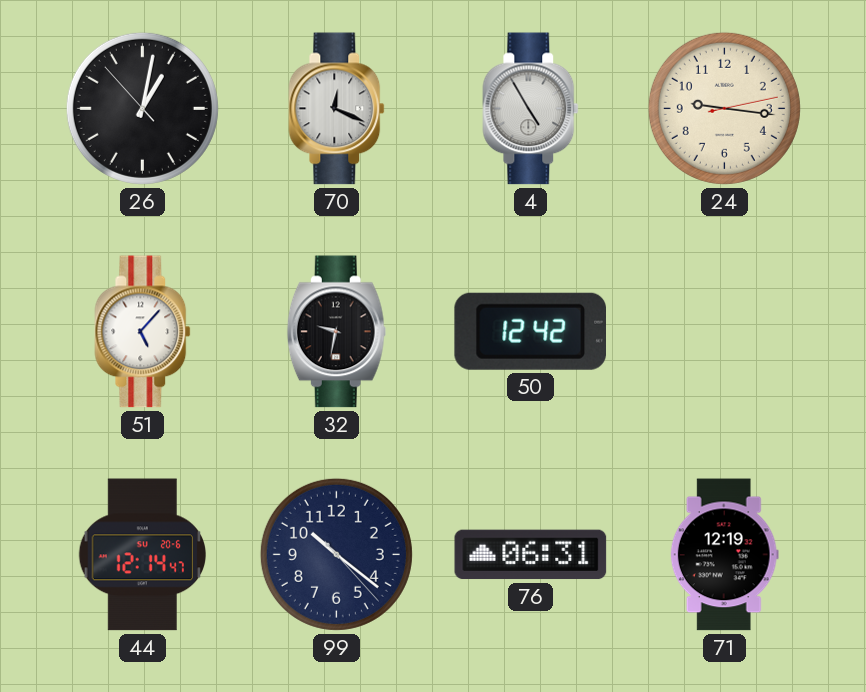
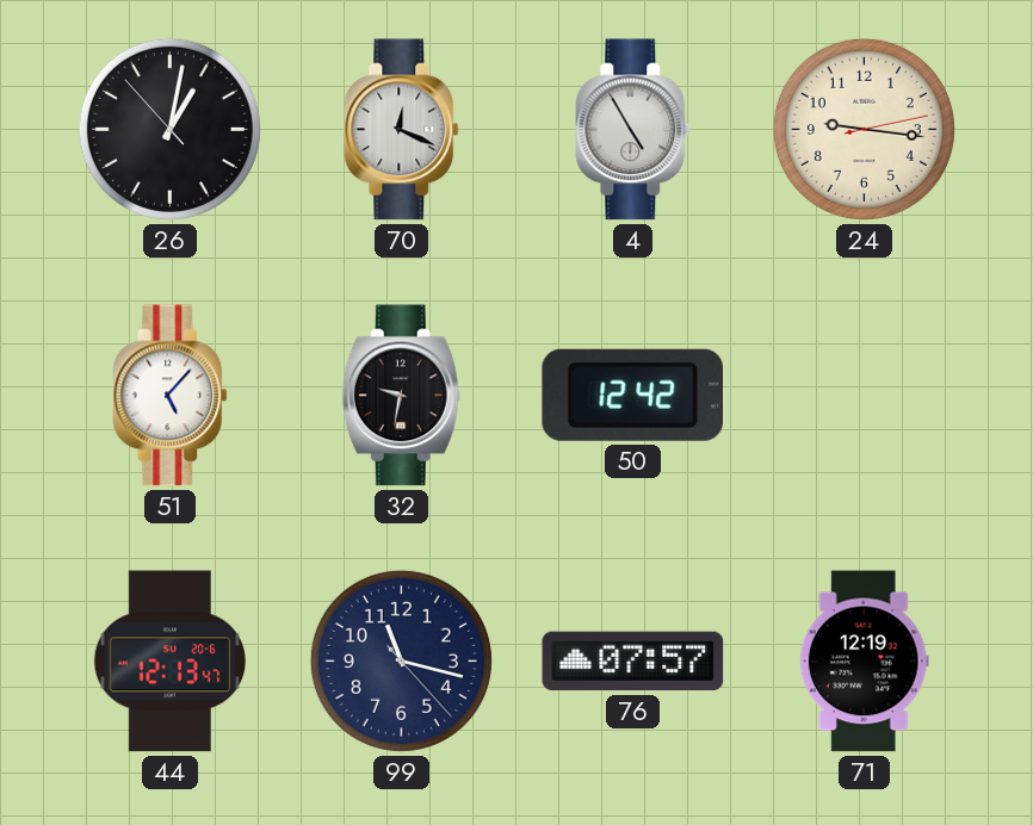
44: 12:14 -> 12:13 (169, 662)
99: 10:21 -> 11:17 (401, 660)
76: 06:31 -> 07:57 (633, 662)
